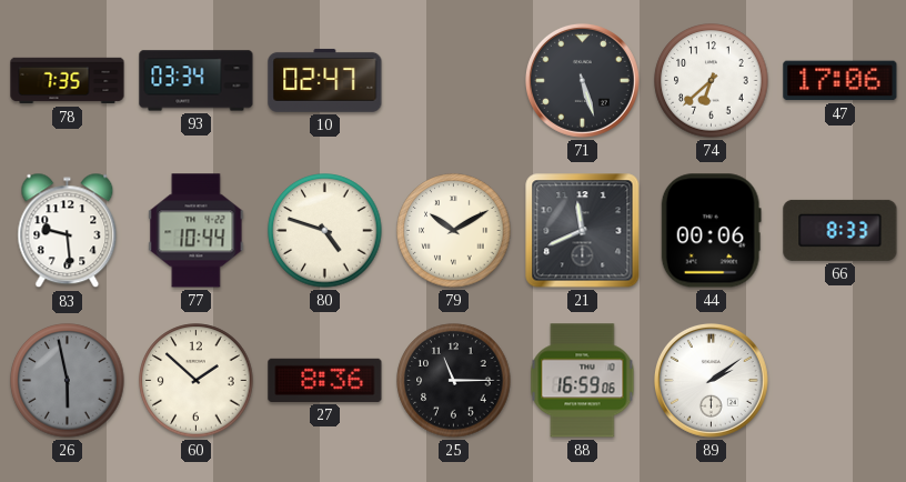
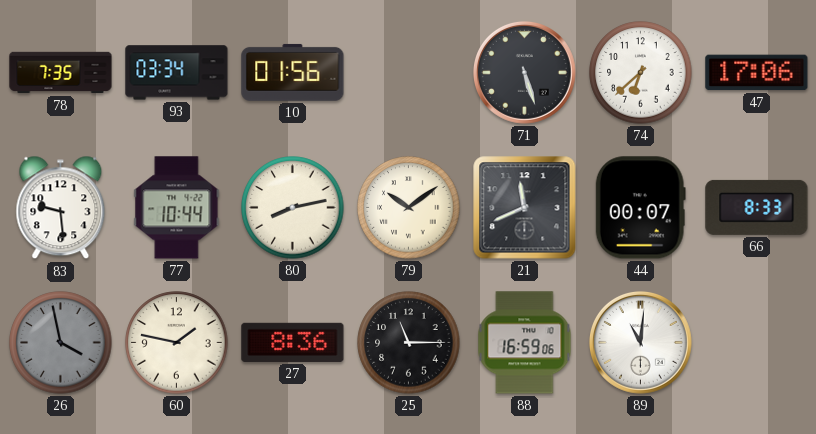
10: 02:47 -> 01:56 (293, 72)
80: 4:48 -> 8:13 (293, 208)
79: 10:10 -> 10:09 (409, 208)
44: 00:06 -> 00:07 (640, 208)
26: 5:58 -> 3:58 (61, 343)
60: 1:52 -> 1:47 (177, 343)
89: 2:09 -> 11:01 (640, 342)
